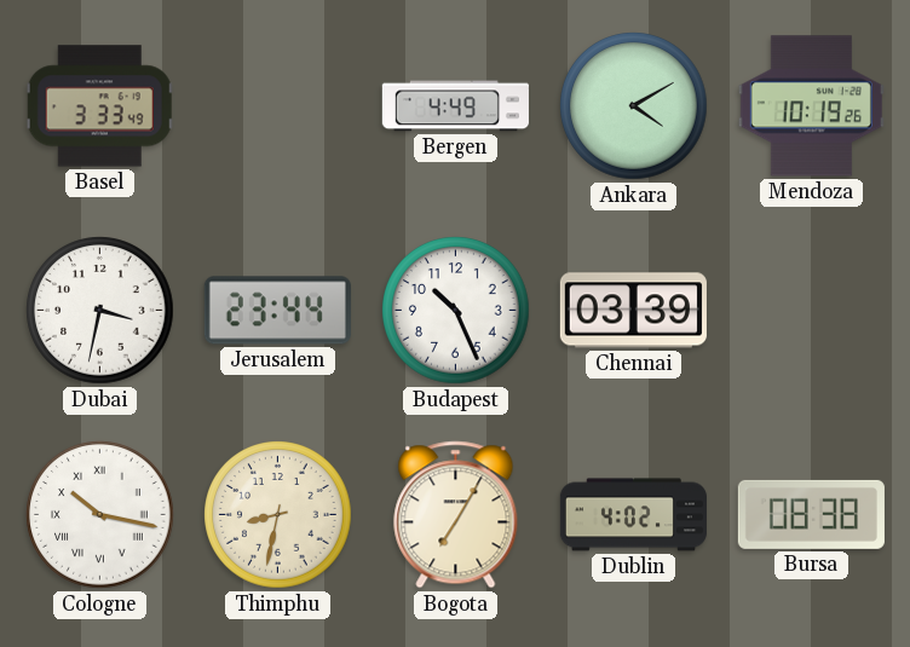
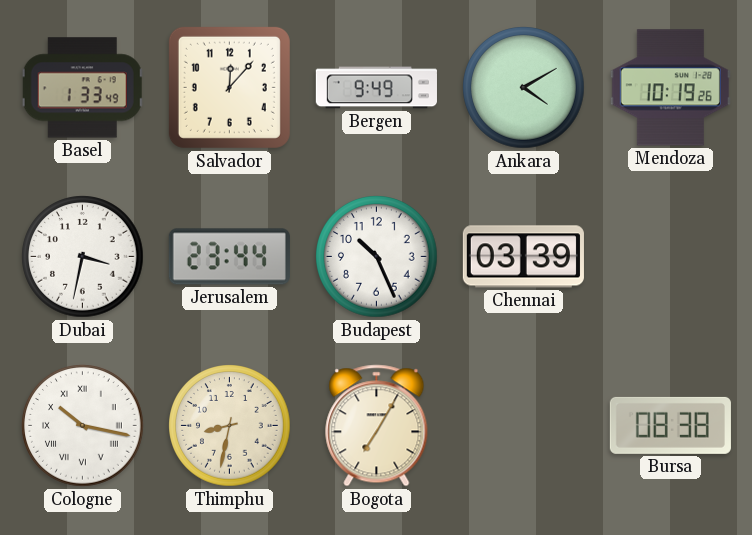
Basel: 3:33 -> 1:33 (83, 88)
Salvador: none -> 12:07 (229, 87)
Bergen: 4:49 -> 9:49 (376, 88)
Dublin: 4:02 -> none (633, 515)
